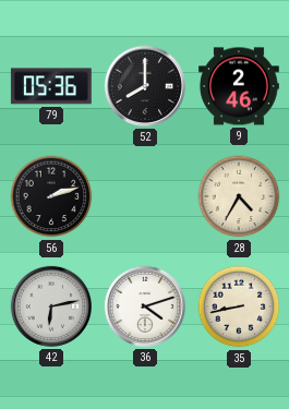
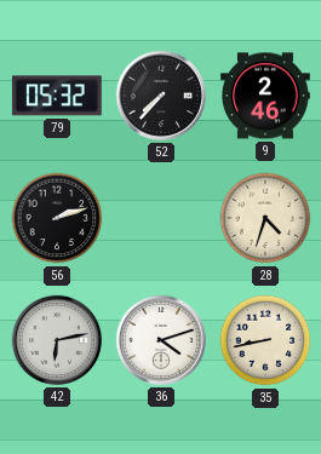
79: 05:36 -> 05:32 (57, 96)
52: 8:00 -> 7:37 (161, 96)
28: 4:35 -> 4:33 (265, 218)
